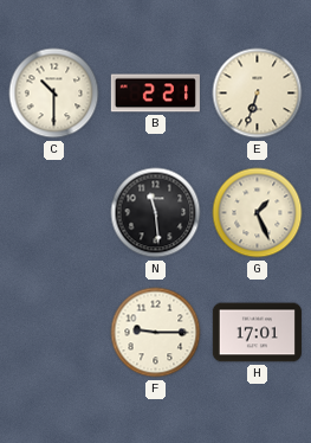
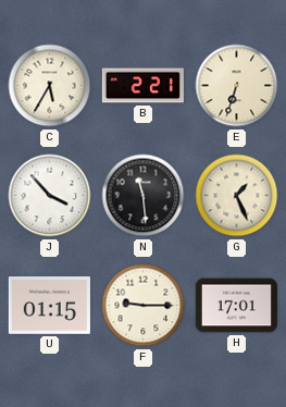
C: 10:30 -> 5:35 (50, 86)
J: none -> 3:53 (50, 196)
U: none -> 01:15 (49, 306)
